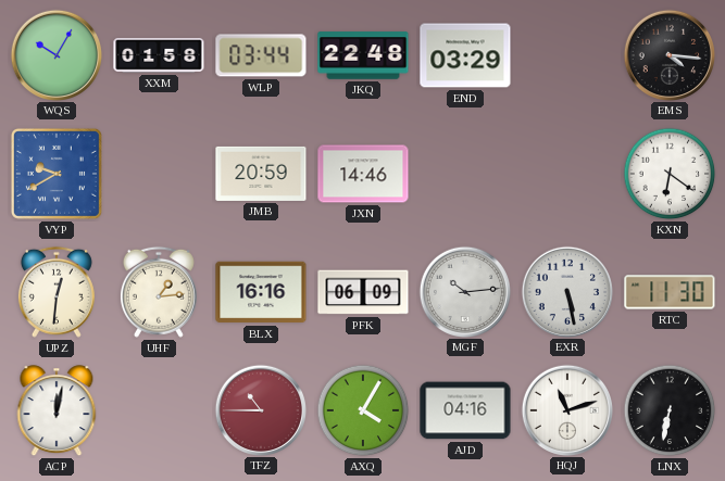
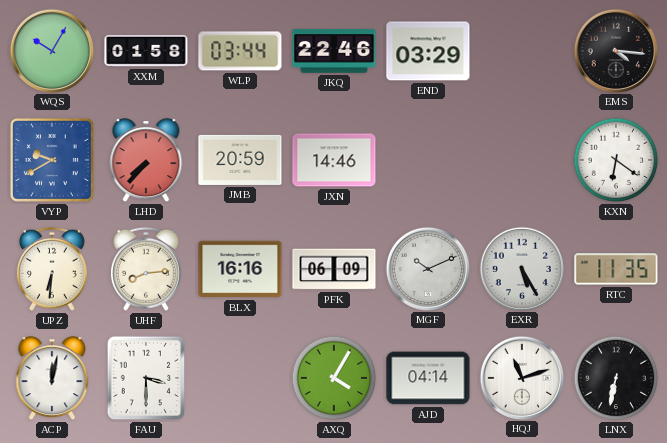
JKQ: 22:48 -> 22:46 (334, 51)
LHD: none -> 7:37 (146, 161)
UPZ: 12:31 -> 6:31 (52, 269)
UHF: 1:14 -> 8:14 (146, 269)
MGF: 10:14 -> 10:11 (427, 268)
EXR: 5:28 -> 5:25 (521, 268)
RTC: 11:30 -> 11:35 (616, 269)
FAU: none -> 3:30 (146, 378)
TFZ: 10:45 -> none (260, 409)
AJD: 04:16 -> 04:14 (428, 378)
